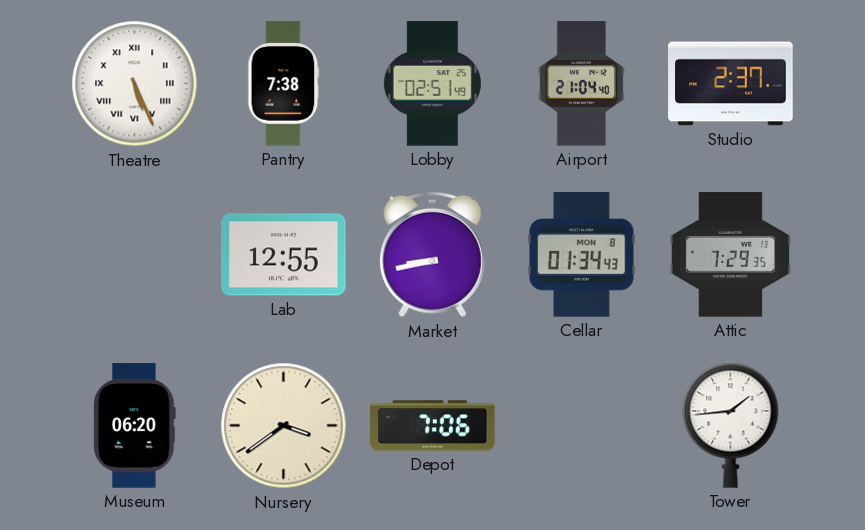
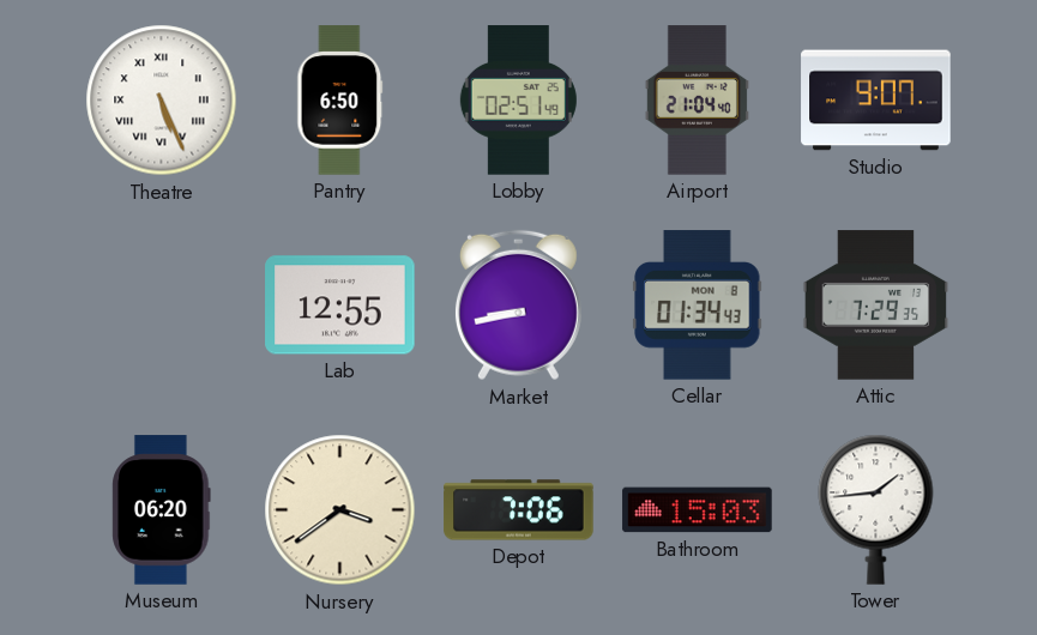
Pantry: 7:38 -> 6:50 (340, 101)
Studio: 2:37 -> 9:07 (876, 101)
Bathroom: none -> 15:03 (698, 510)
